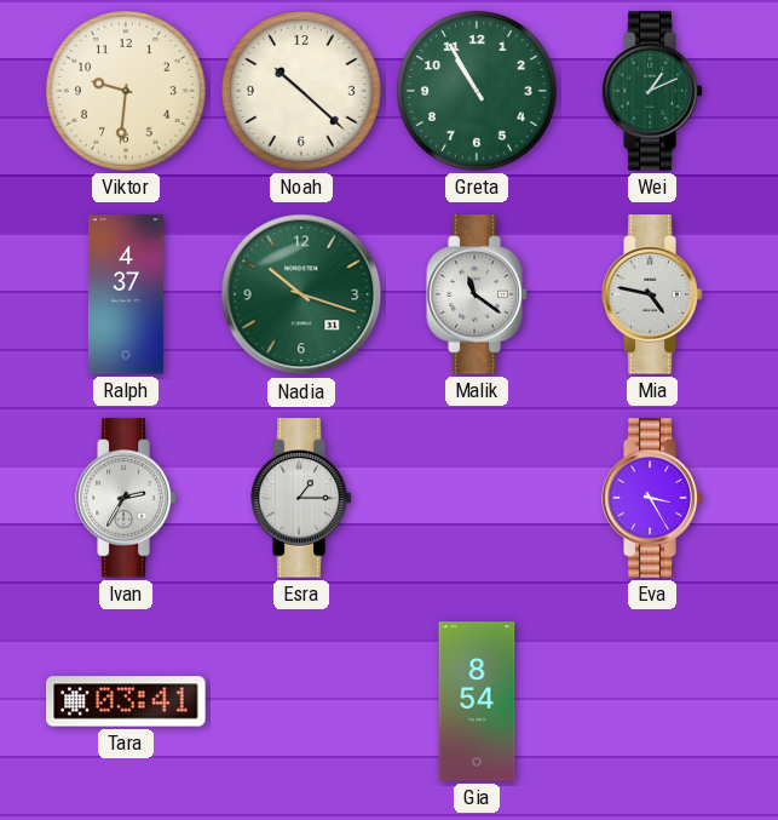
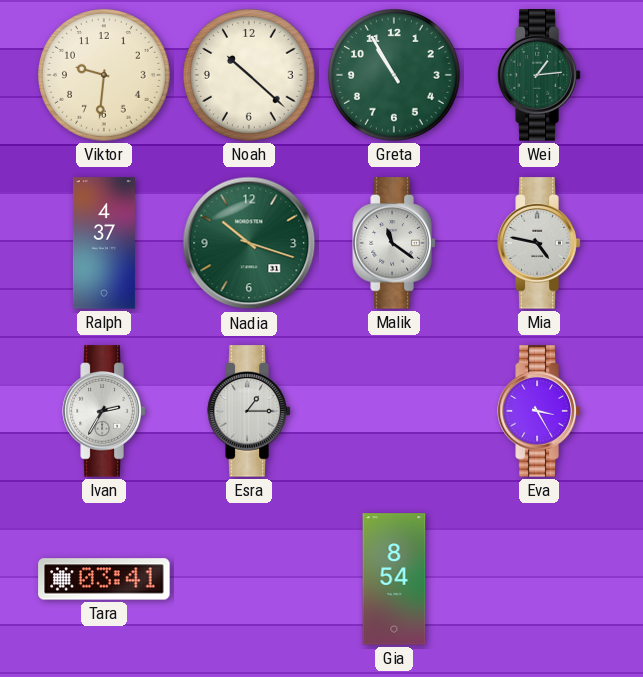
Wei: 1:11 -> 1:14 (539, 75)
